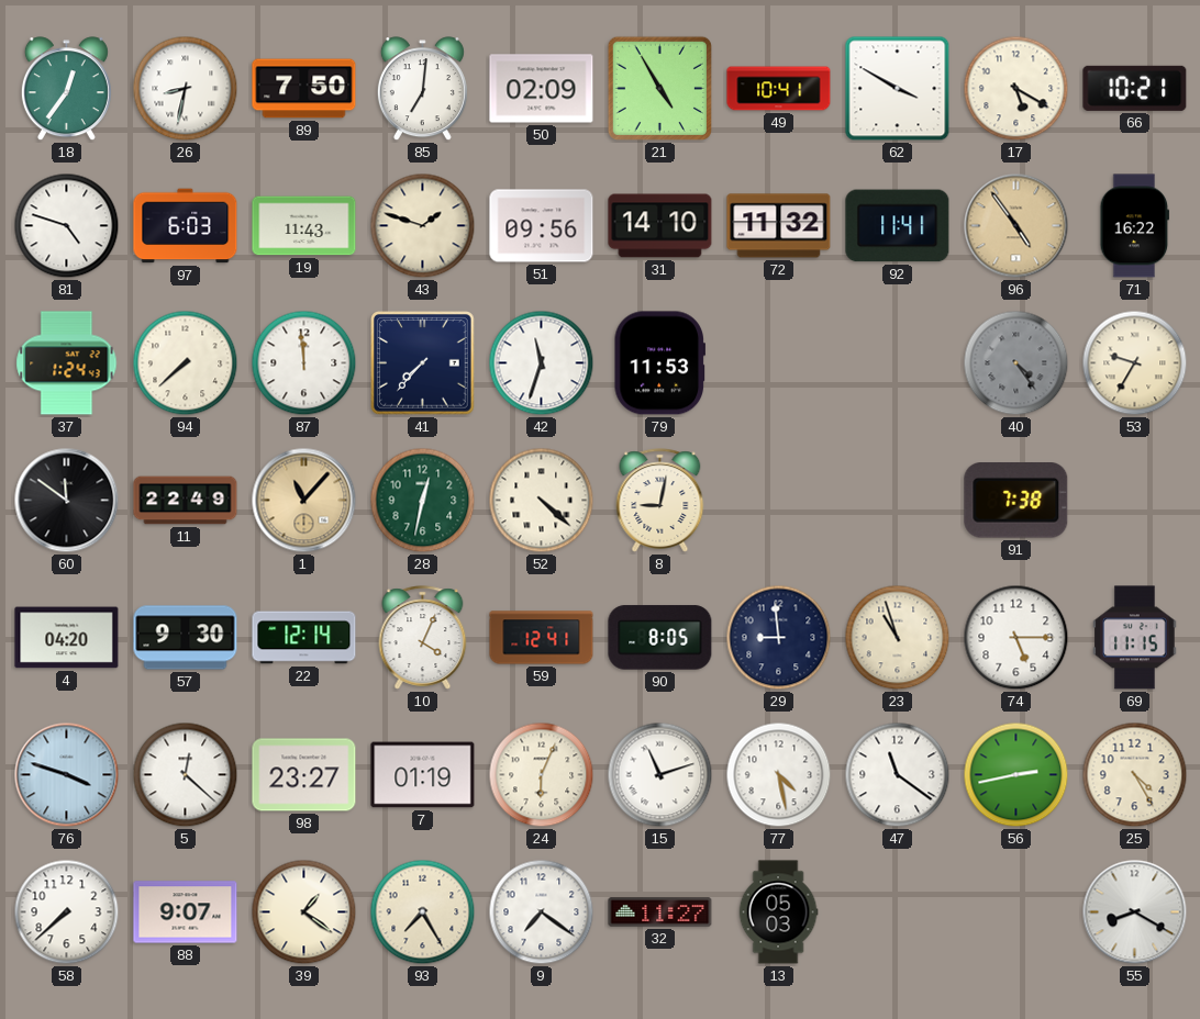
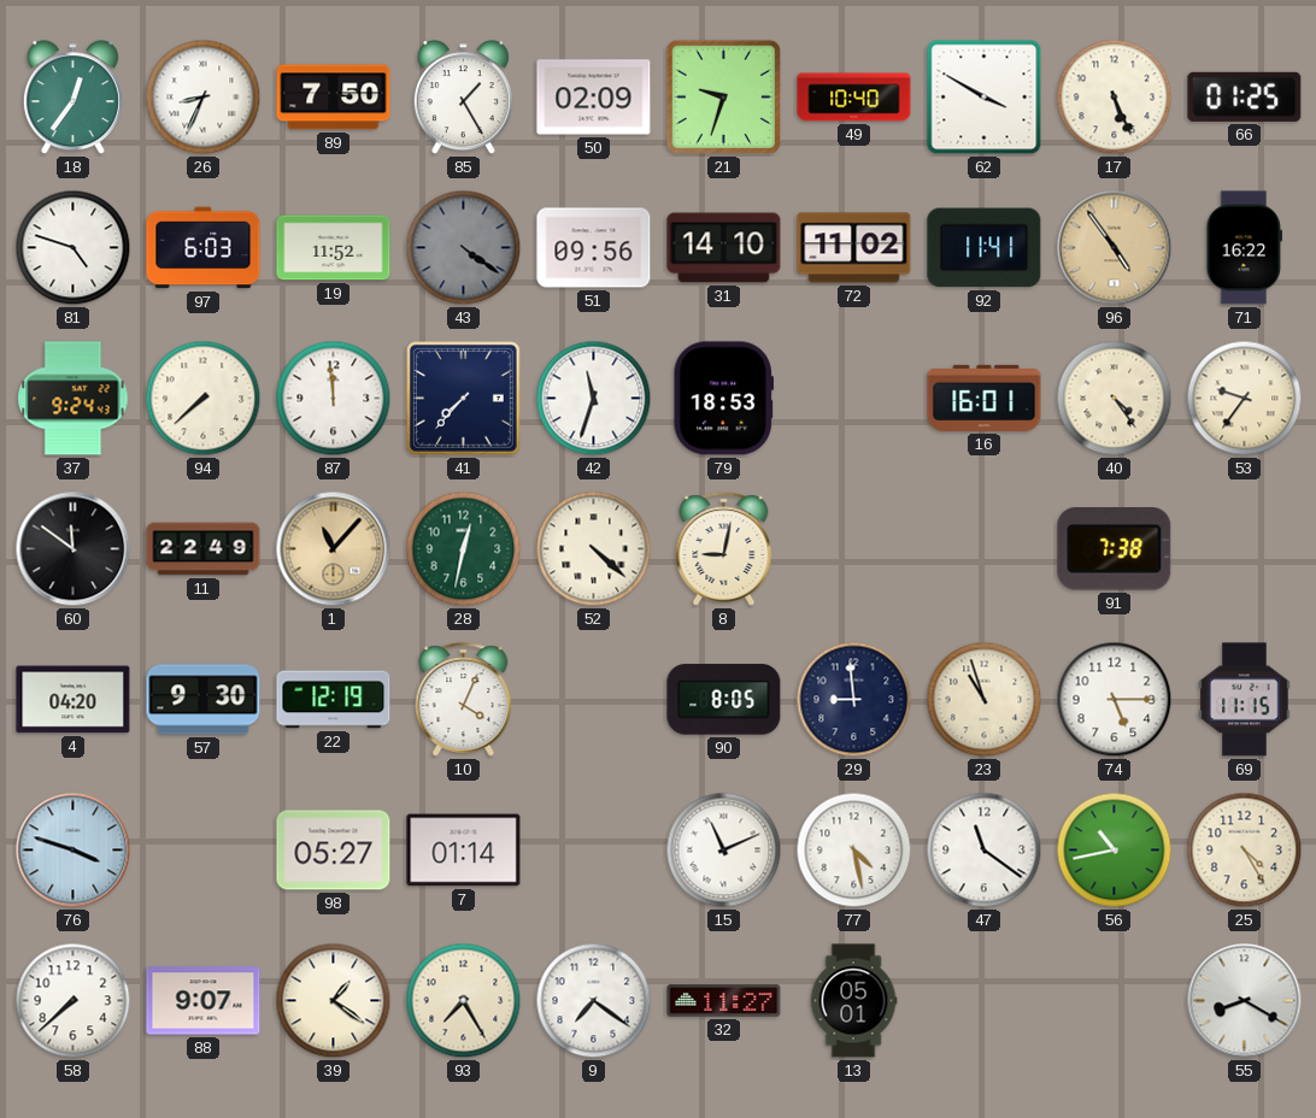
26: 8:32 -> 8:34 (204, 98)
85: 7:01 -> 1:25 (463, 98)
21: 4:55 -> 9:33 (723, 96)
49: 10:41 -> 10:40 (854, 98)
17: 5:20 -> 5:26 (1115, 98)
66: 10:21 -> 01:25 (1245, 96)
19: 11:43 -> 11:52 (334, 248)
43: 1:48 -> 4:21 (464, 248)
43 dial: cream -> grey (464, 248)
72: 11:32 -> 11:02 (854, 248)
37: 1:24 -> 9:24 (74, 399)
79: 11:53 -> 18:53 (723, 399)
16: none -> 16:01 (985, 398)
40 dial: grey -> cream (1115, 399)
53: 9:35 -> 9:36 (1245, 399)
22: 12:14 -> 12:19 (334, 700)
59: 12:41 -> none (542, 638)
5: 12:22 -> none (186, 775)
98: 23:27 -> 05:27 (334, 851)
7: 01:19 -> 01:14 (464, 851)
24: 6:04 -> none (542, 775)
15: 11:12 -> 11:11 (724, 851)
56: 2:43 -> 10:43 (1115, 851)
13: 05:03 -> 05:01 (853, 1001)
